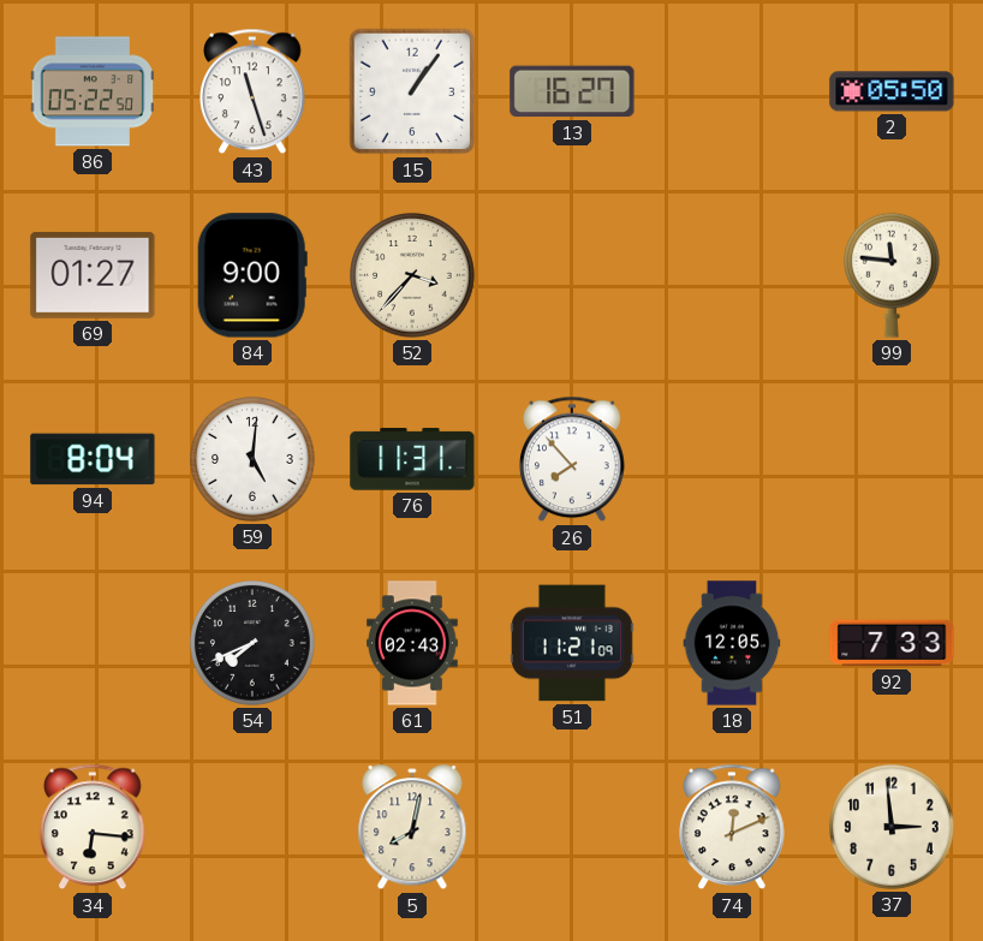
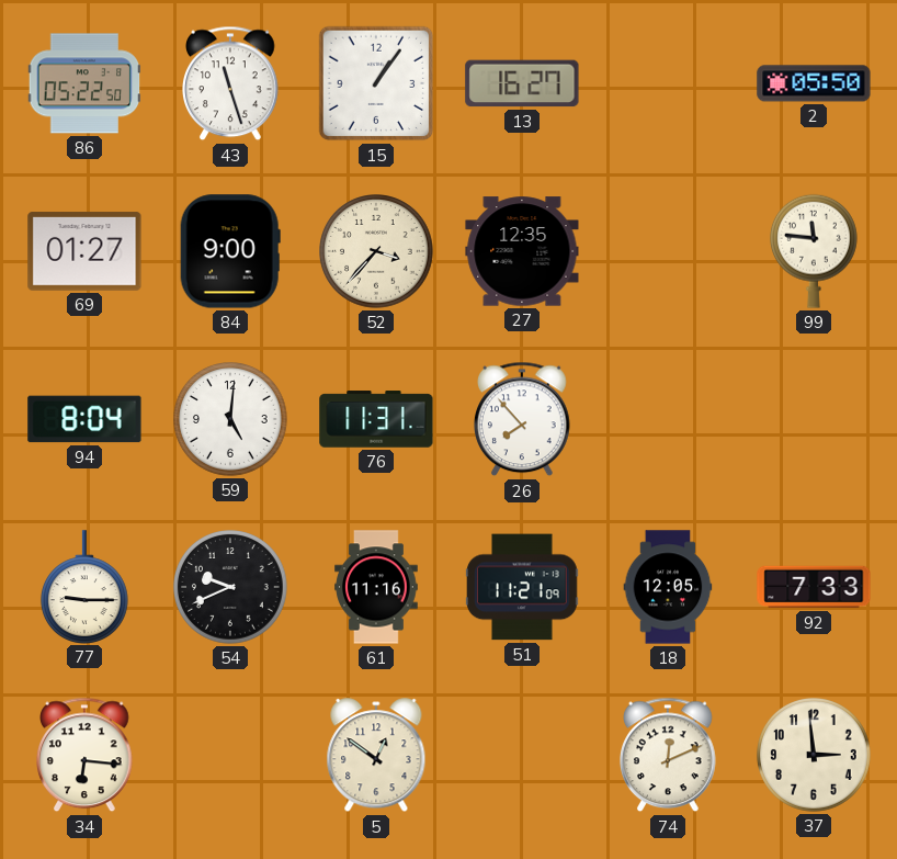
27: none -> 12:35 (522, 251)
77: none -> 9:15 (84, 587)
54: 7:41 -> 9:41 (231, 588)
61: 02:43 -> 11:16 (376, 587)
5: 8:02 -> 12:51 (376, 756)
